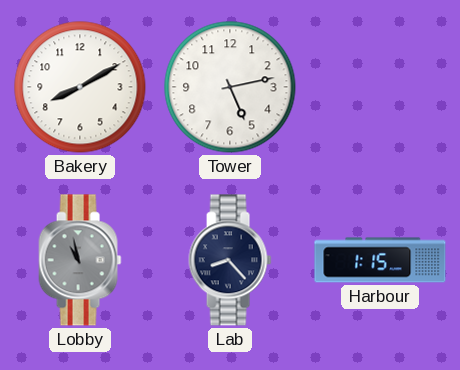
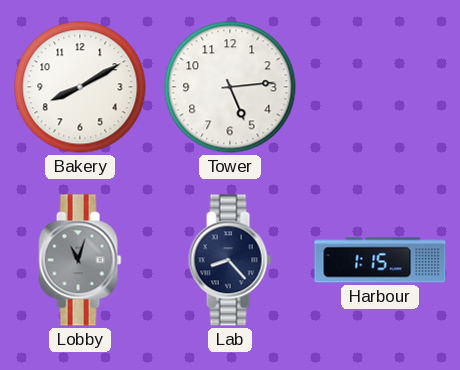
Tower: 5:13 -> 5:14 (230, 87)
Lobby: 10:58 -> 11:03 (80, 260)
